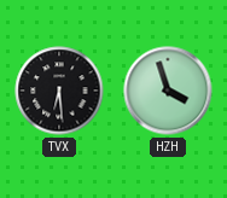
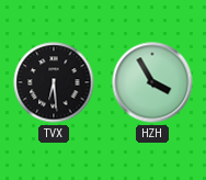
HZH: 3:57 -> 3:55 (152, 82)
